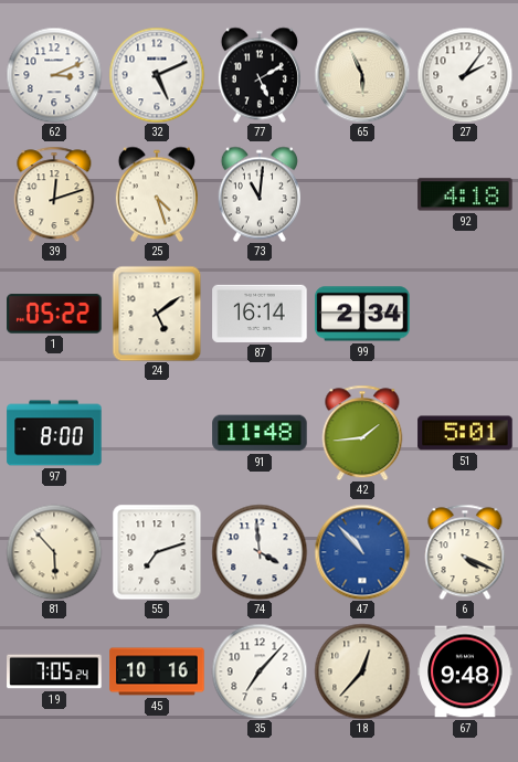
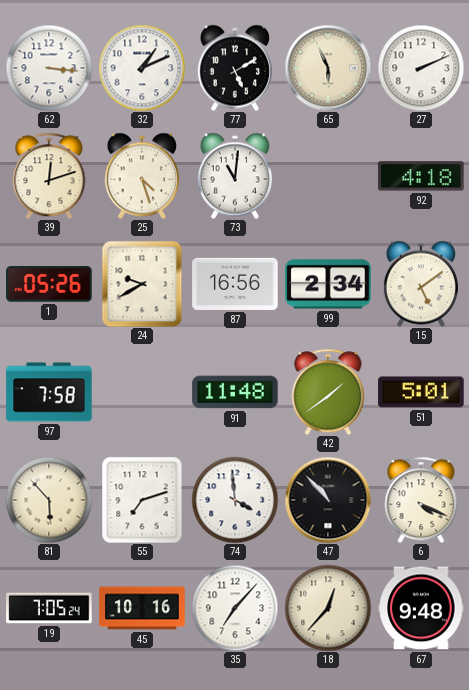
62: 3:11 -> 3:16 (49, 68)
32: 5:11 -> 1:11 (142, 68)
27: 2:06 -> 2:11 (421, 68)
1: 05:22 -> 05:26 (49, 284)
24: 5:09 -> 9:40 (142, 284)
87: 16:14 -> 16:56 (235, 284)
15: none -> 5:09 (421, 284)
97: 8:00 -> 7:58 (49, 392)
42: 1:44 -> 1:39 (328, 392)
47 dial: blue -> black (328, 500)
